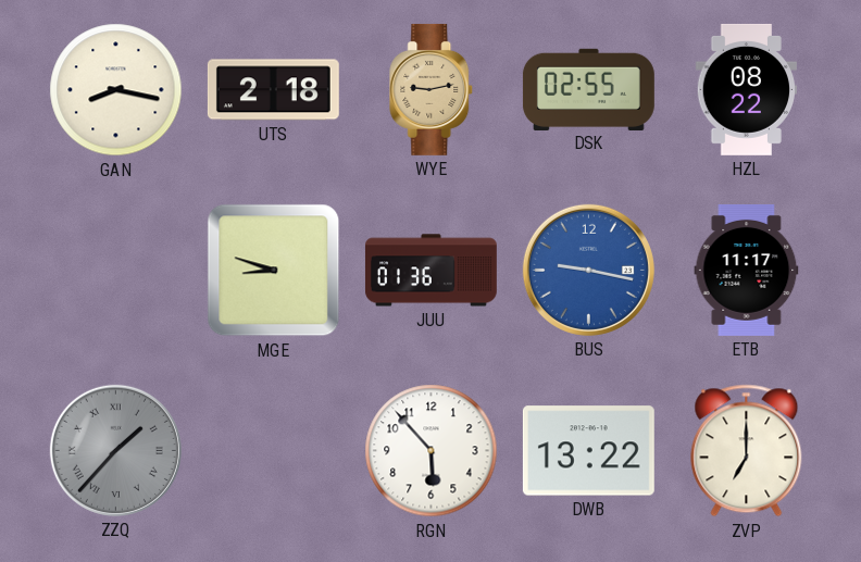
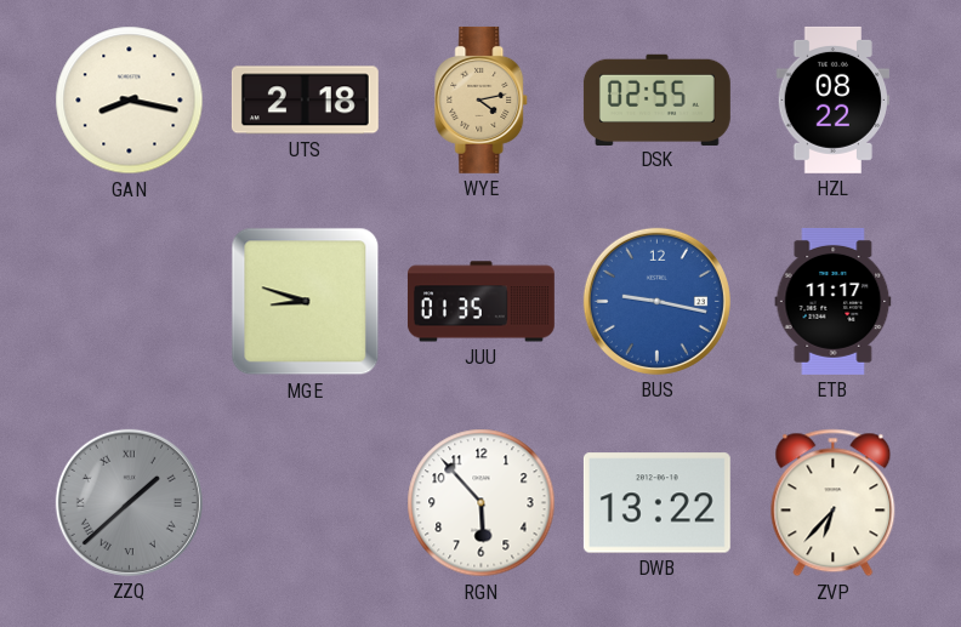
WYE: 9:13 -> 4:13 (482, 99)
JUU: 01:36 -> 01:35 (480, 302)
ZZQ: 1:37 -> 1:38 (129, 502)
ZVP: 7:00 -> 6:37 (834, 503)
